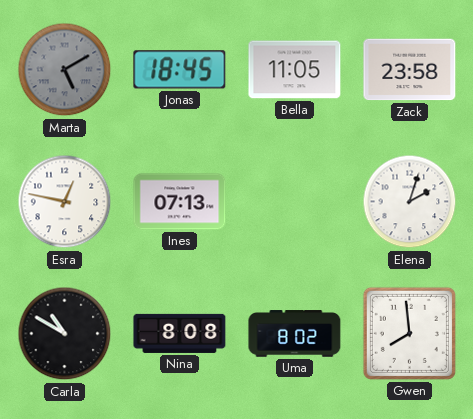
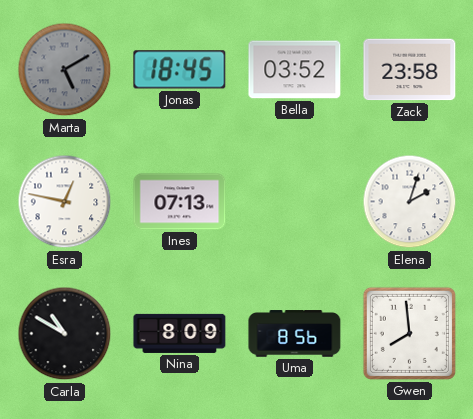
Bella: 11:05 -> 03:52 (295, 70)
Nina: 8:08 -> 8:09 (180, 333)
Uma: 8:02 -> 8:56 (295, 334)
